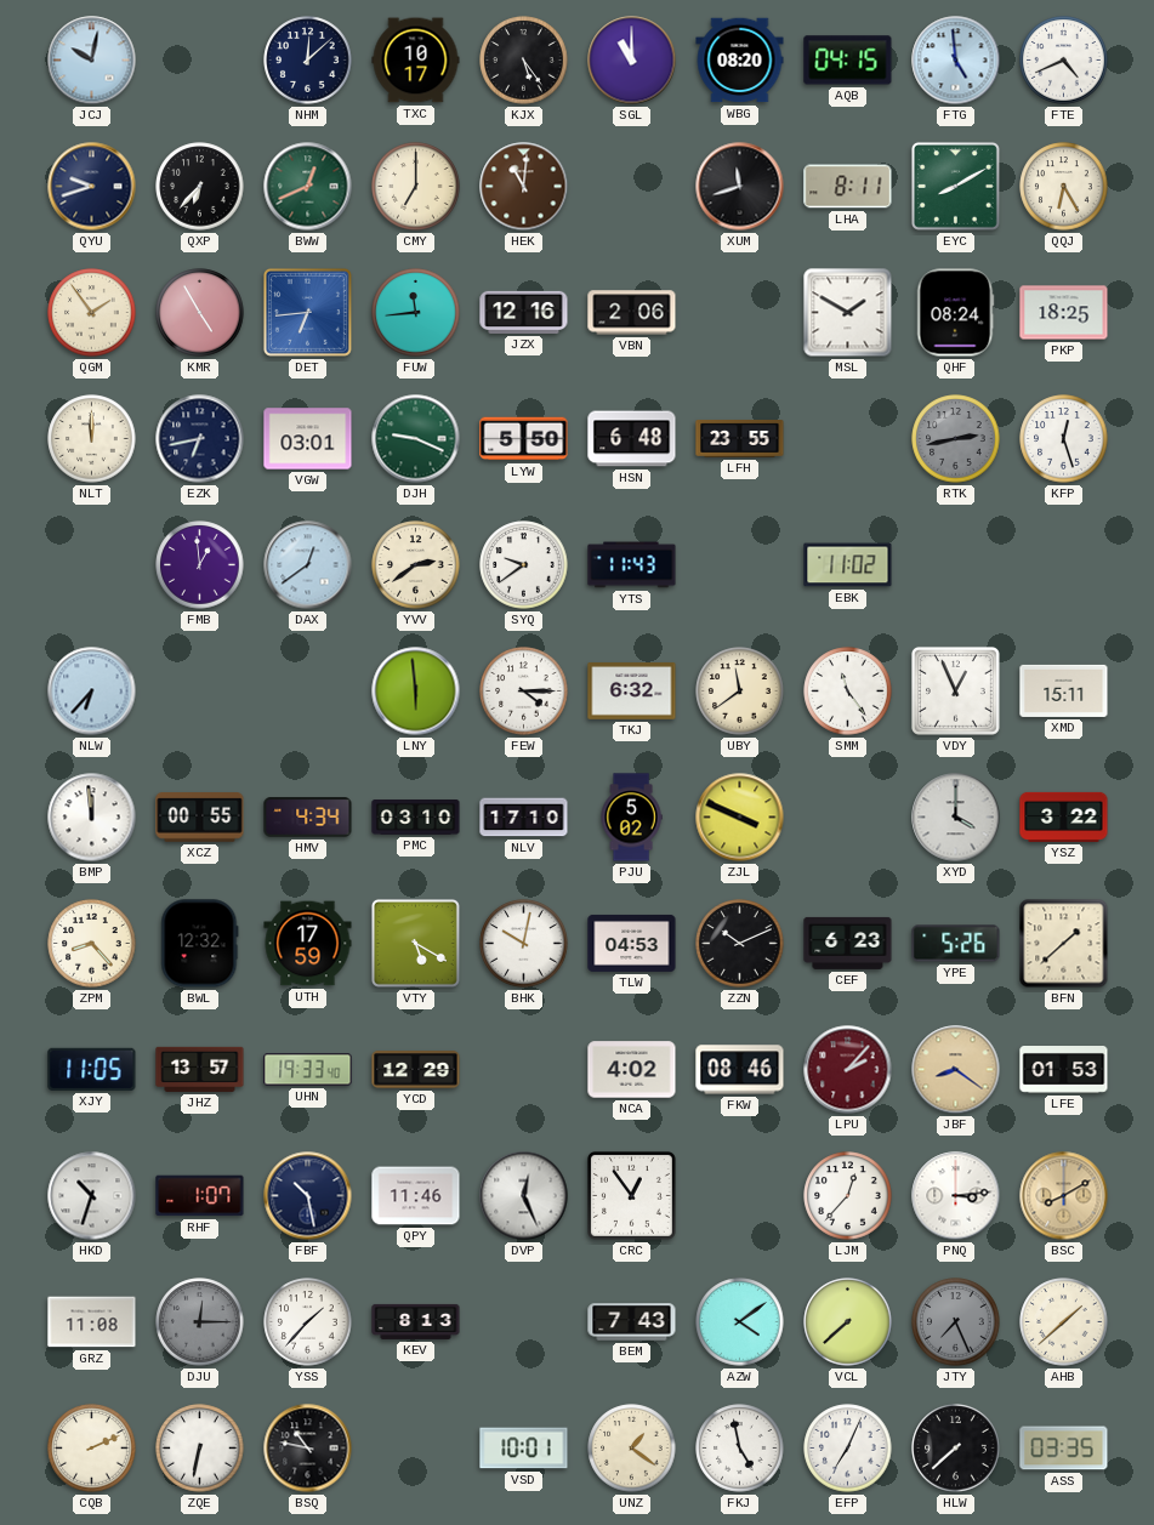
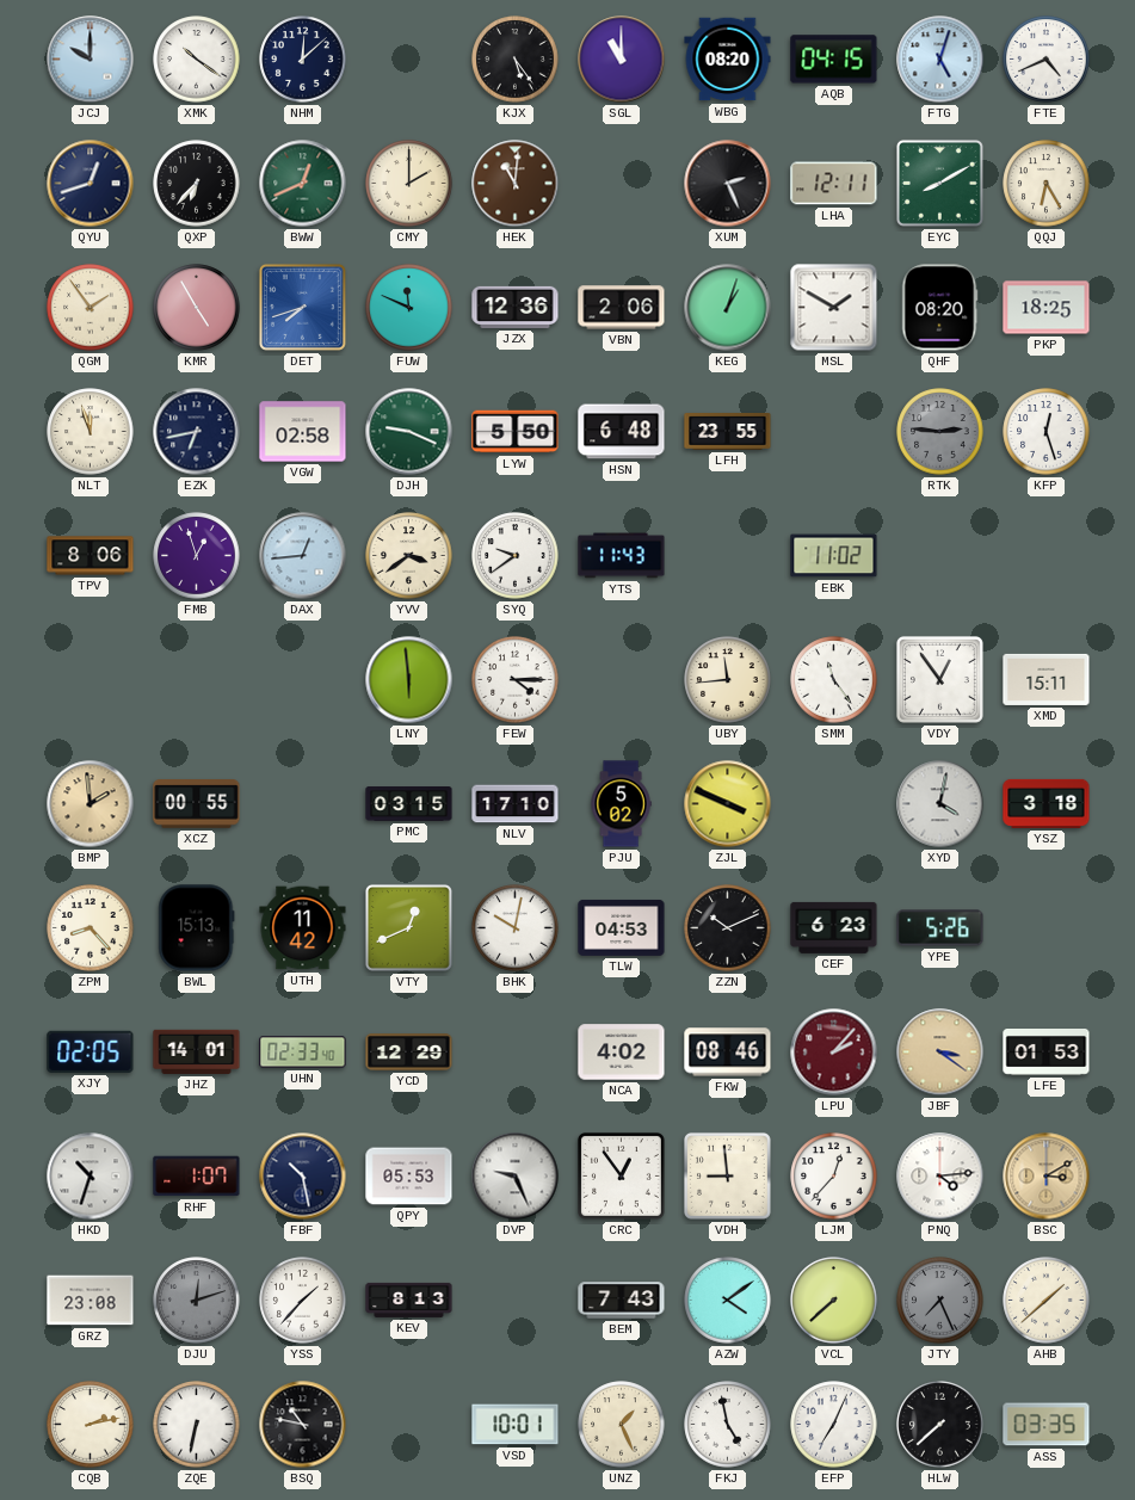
JCJ: 10:02 -> 10:00 (91, 60)
XMK: none -> 10:21 (197, 60)
TXC: 10:17 -> none (416, 61)
FTG: 4:59 -> 5:03 (940, 60)
QYU: 9:42 -> 12:42 (91, 184)
CMY: 7:00 -> 2:00 (409, 184)
XUM: 11:42 -> 2:26 (728, 184)
LHA: 8:11 -> 12:11 (834, 184)
DET: 6:44 -> 7:42 (302, 307)
FUW: 11:44 -> 11:49 (409, 308)
JZX: 12:16 -> 12:36 (516, 307)
KEG: none -> 1:03 (728, 308)
QHF: 08:24 -> 08:20 (939, 308)
NLT: 12:00 -> 11:57 (91, 432)
VGW: 03:01 -> 02:58 (303, 432)
RTK: 2:43 -> 2:46 (940, 432)
TPV: none -> 8:06 (91, 556)
FMB: 12:59 -> 12:57 (197, 556)
DAX: 12:39 -> 12:44 (303, 556)
YVV: 2:39 -> 3:39 (409, 556)
NLW: 6:37 -> none (92, 692)
TKJ: 6:32 -> none (632, 692)
UBY: 11:39 -> 11:44 (728, 680)
VDY: 12:56 -> 12:54 (940, 680)
BMP: 11:59 -> 1:59 (91, 804)
BMP dial: white -> champagne (91, 804)
HMV: 4:34 -> none (308, 818)
PMC: 03:10 -> 03:15 (409, 804)
XYD: 4:00 -> 4:02 (940, 804)
YSZ: 3:22 -> 3:18 (1047, 803)
BWL: 12:32 -> 15:13 (197, 928)
UTH: 17:59 -> 11:42 (303, 928)
VTY: 5:20 -> 12:41 (408, 927)
BFN: 1:38 -> none (1064, 944)
XJY: 11:05 -> 02:05 (91, 1051)
JHZ: 13:57 -> 14:01 (197, 1051)
UHN: 19:33 -> 02:33 (303, 1053)
JBF: 8:21 -> 3:21 (940, 1053)
QPY: 11:46 -> 05:53 (409, 1177)
DVP: 12:26 -> 9:26 (516, 1177)
VDH: none -> 8:59 (728, 1177)
PNQ: 3:14 -> 4:14 (940, 1177)
BSC: 8:10 -> 3:10 (1047, 1177)
GRZ: 11:08 -> 23:08 (91, 1301)
DJU: 12:15 -> 12:12 (197, 1301)
CQB: 2:11 -> 2:13 (91, 1425)
UNZ: 1:21 -> 1:26 (622, 1425)
